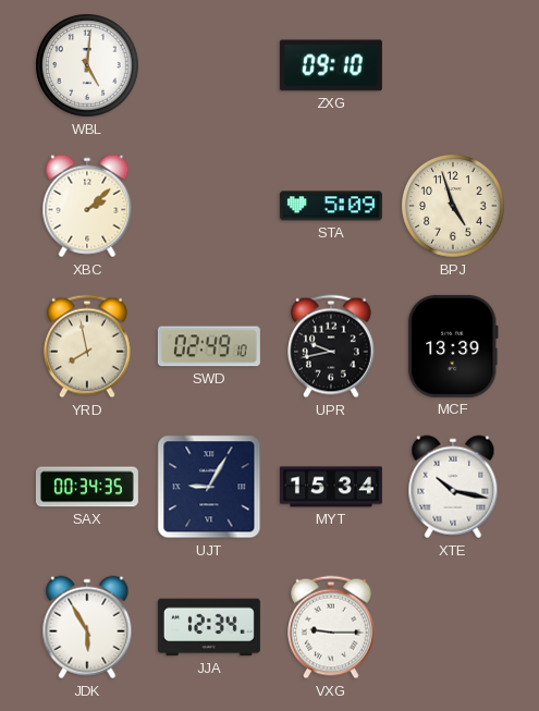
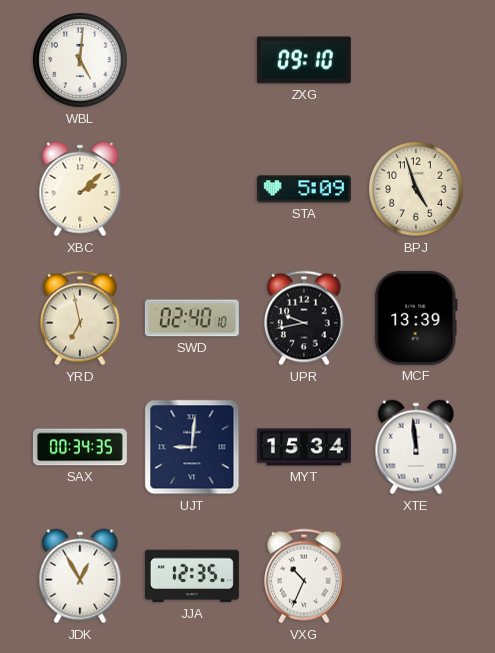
YRD: 7:58 -> 6:58 (81, 318)
SWD: 02:49 -> 02:40 (192, 318)
UJT: 9:05 -> 9:01 (192, 447)
XTE: 10:17 -> 11:59 (416, 447)
JDK: 5:55 -> 12:55 (80, 576)
JJA: 12:34 -> 12:35 (192, 576)
VXG: 9:15 -> 10:34 (305, 576)
